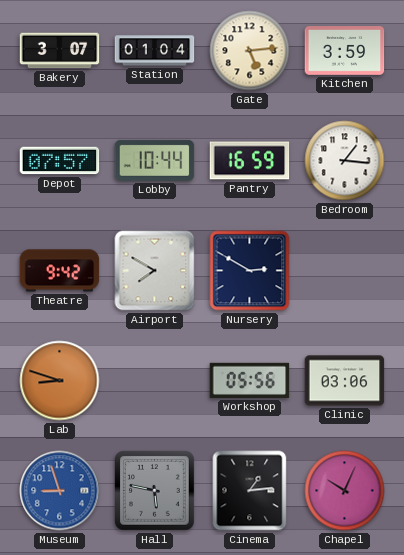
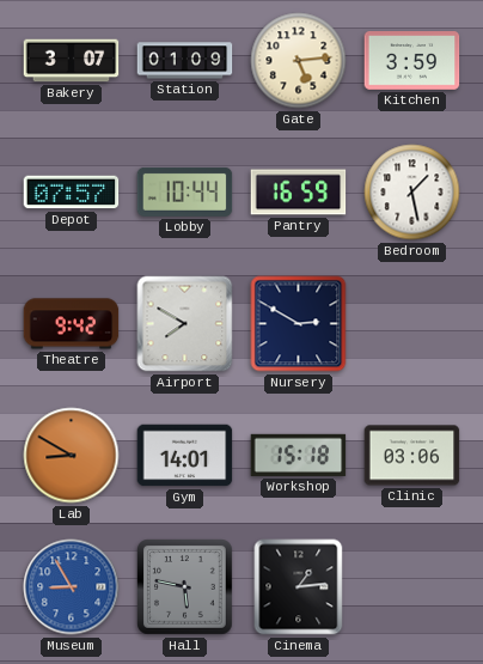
Station: 01:04 -> 01:09 (185, 61)
Bedroom: 1:16 -> 1:28 (412, 193)
Lab: 8:48 -> 8:50 (72, 456)
Gym: none -> 14:01 (185, 456)
Workshop: 05:56 -> 15:18 (299, 455)
Museum: 8:57 -> 8:55 (72, 587)
Chapel: 10:04 -> none (345, 491)
